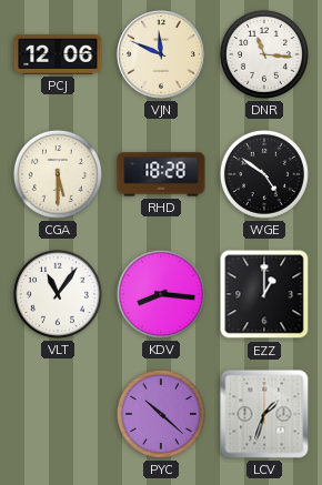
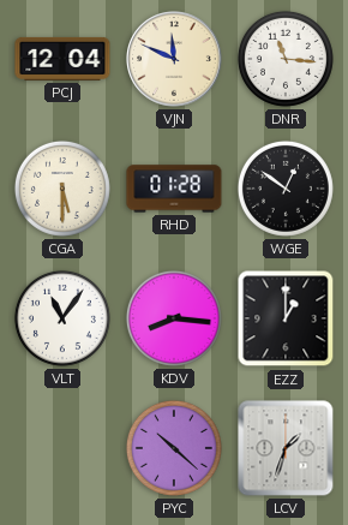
PCJ: 12:06 -> 12:04 (62, 59)
RHD: 18:28 -> 01:28 (174, 189)
WGE: 4:51 -> 12:51 (286, 189)
